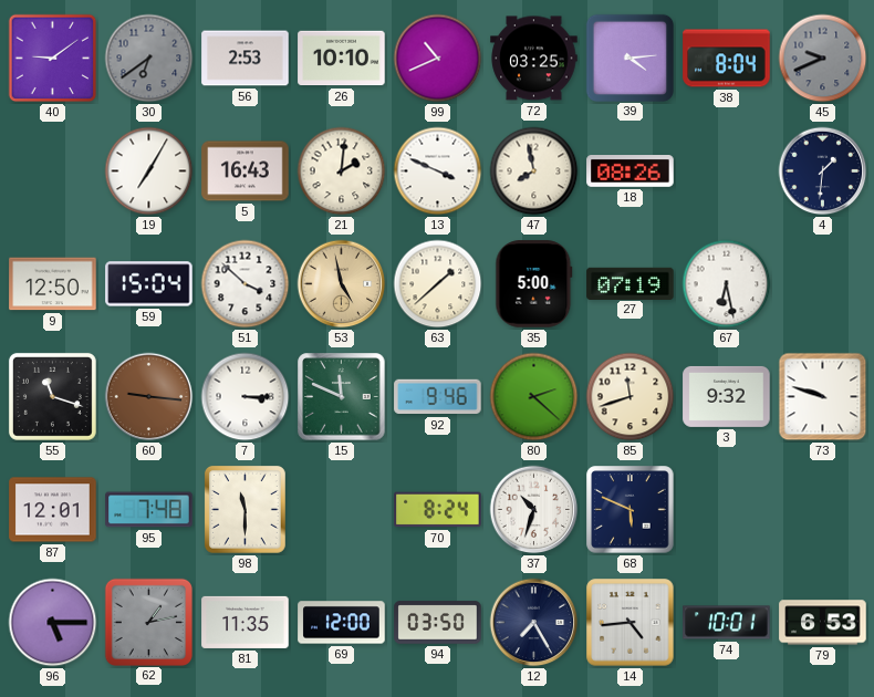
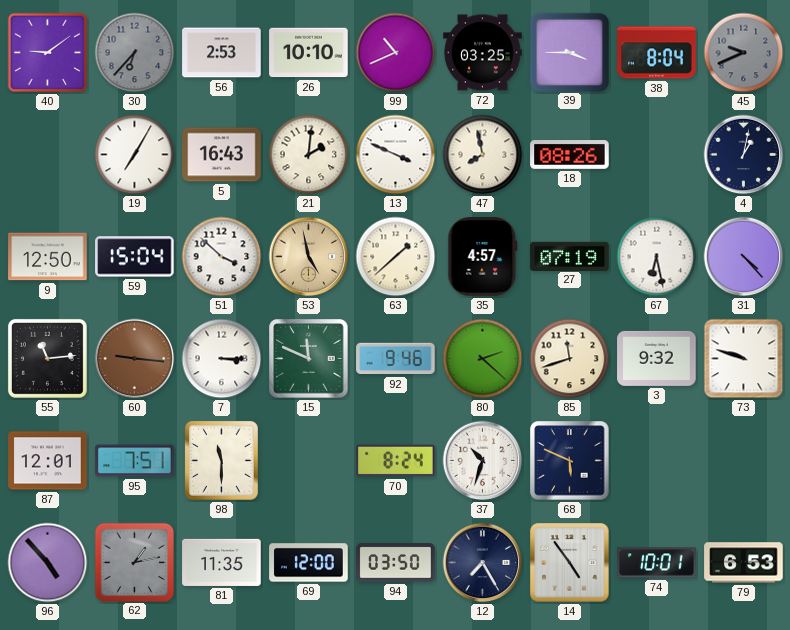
30: 6:39 -> 6:37 (135, 53)
39: 4:14 -> 3:45 (569, 52)
4: 1:31 -> 1:02 (744, 155)
35: 5:00 -> 4:57 (483, 257)
31: none -> 4:23 (744, 257)
55: 11:18 -> 11:14 (47, 358)
95: 7:48 -> 7:51 (135, 461)
96: 5:15 -> 4:53 (48, 563)
14: 4:44 -> 4:54 (570, 563)
